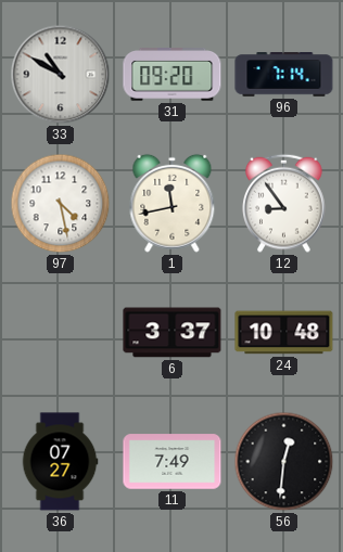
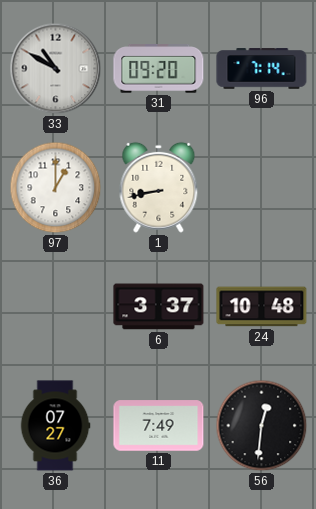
97: 4:28 -> 1:00 (56, 188)
1: 11:43 -> 8:43 (159, 187)
12: 8:54 -> none (284, 203)
